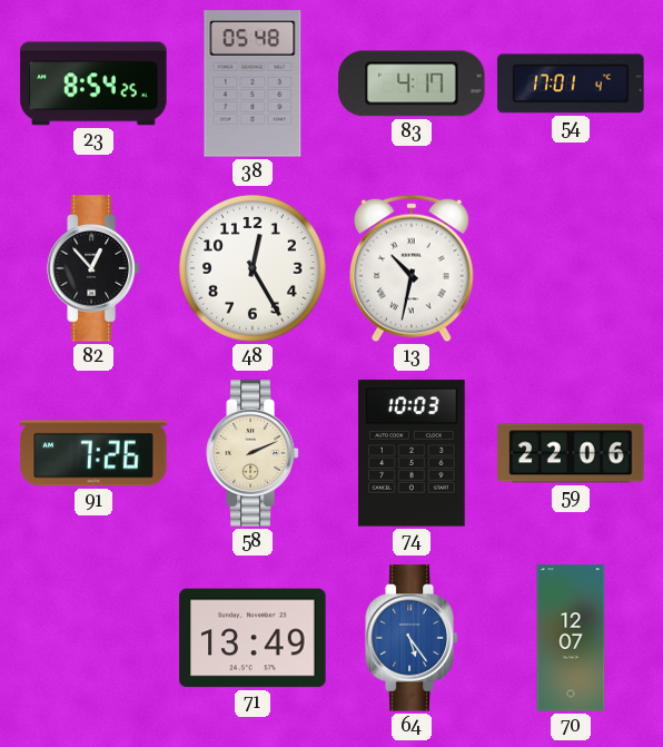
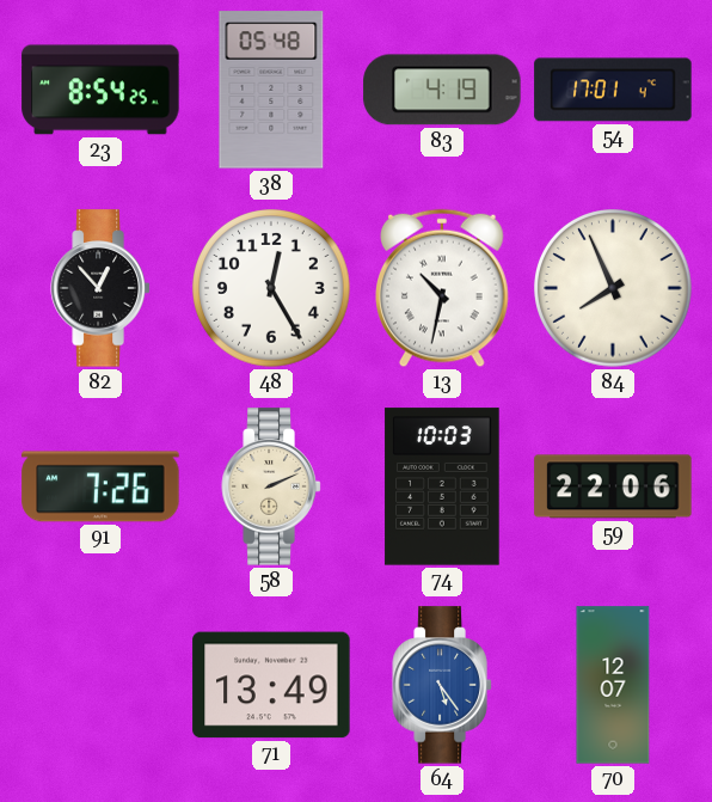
83: 4:17 -> 4:19 (442, 90)
84: none -> 7:56 (614, 289)
